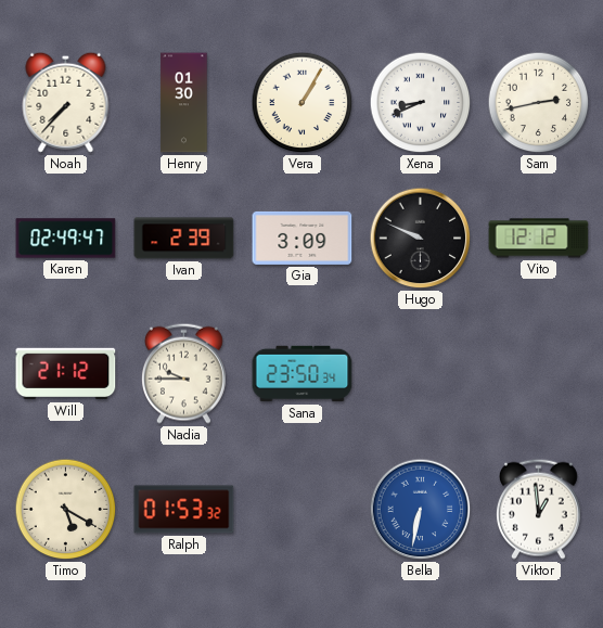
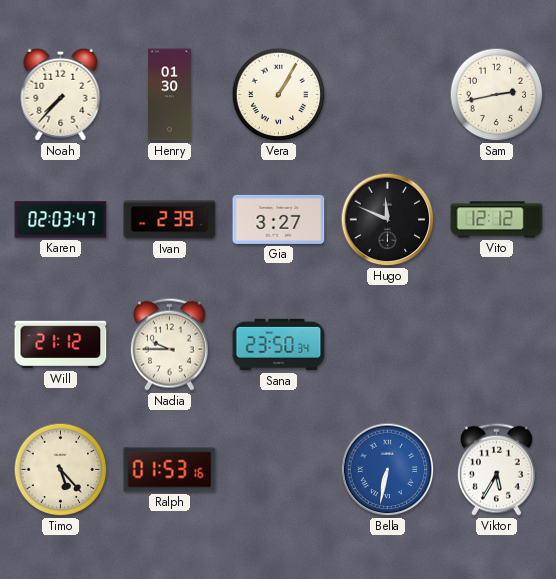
Xena: 8:41 -> none (421, 103)
Karen: 02:49 -> 02:03 (61, 220)
Gia: 3:09 -> 3:27 (279, 219)
Hugo: 9:49 -> 11:49 (388, 220)
Timo: 5:20 -> 5:23 (61, 470)
Ralph: 01:53:32 -> 01:53:16 (170, 470)
Viktor: 12:59 -> 5:35 (496, 469)
